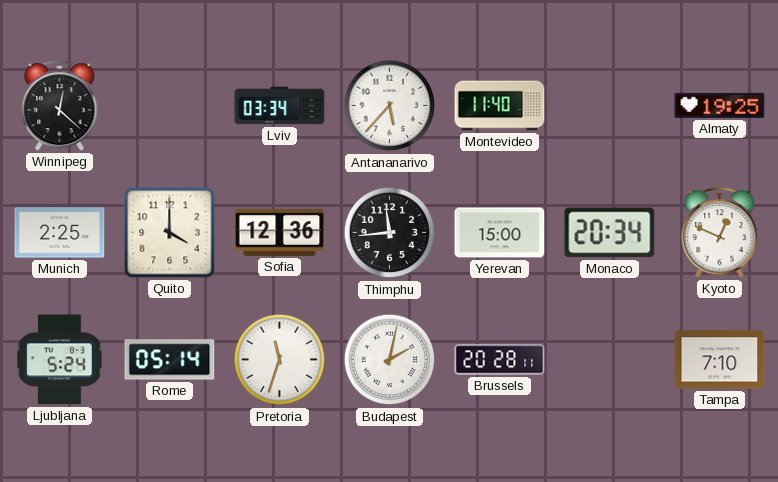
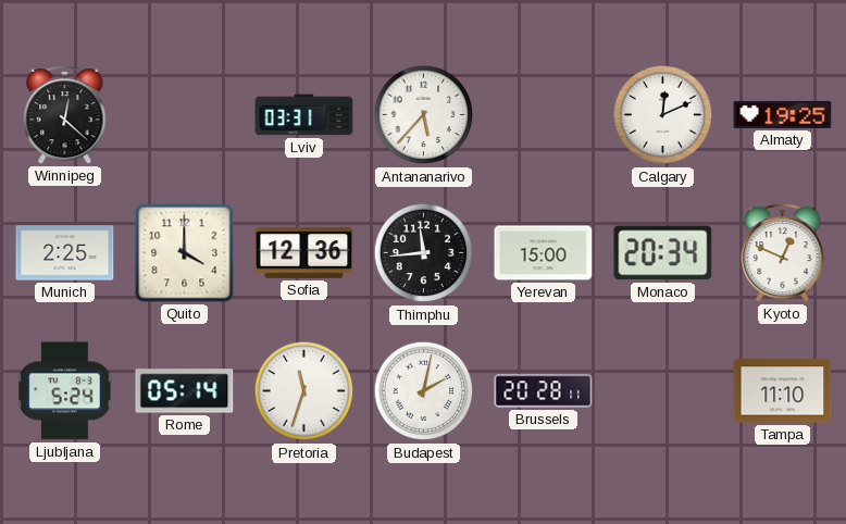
Lviv: 03:34 -> 03:31 (304, 115)
Montevideo: 11:40 -> none (500, 106)
Calgary: none -> 12:11 (663, 115)
Tampa: 7:10 -> 11:10 (783, 391)
